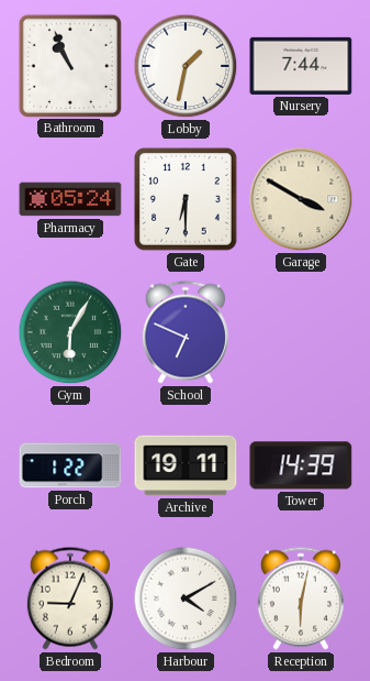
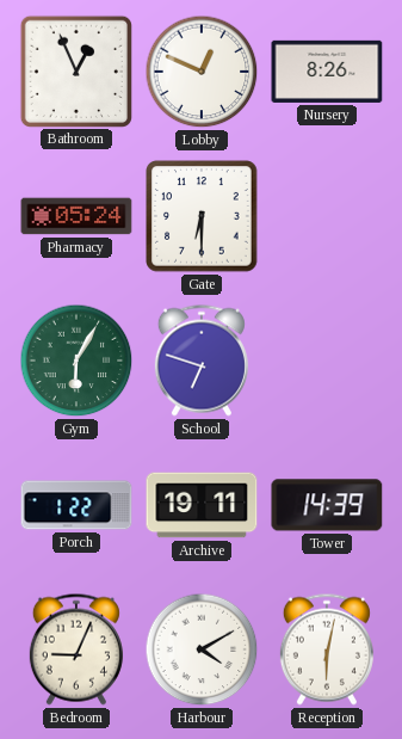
Bathroom: 10:56 -> 12:56 (75, 70)
Lobby: 1:32 -> 12:49 (202, 72)
Nursery: 7:44 -> 8:26 (327, 72)
Garage: 3:50 -> none (301, 199)
School: 6:49 -> 6:48 (202, 361)
